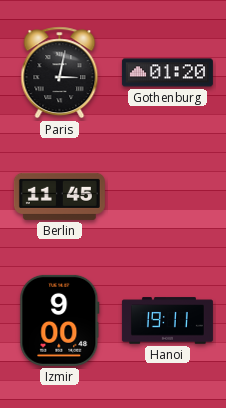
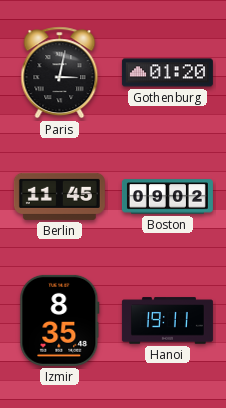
Boston: none -> 09:02 (167, 197)
Izmir: 9:00 -> 8:35 (60, 320)
